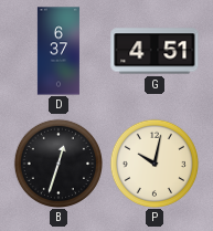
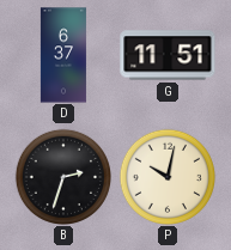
G: 4:51 -> 11:51 (168, 55)
B: 12:33 -> 2:33 (62, 176)
